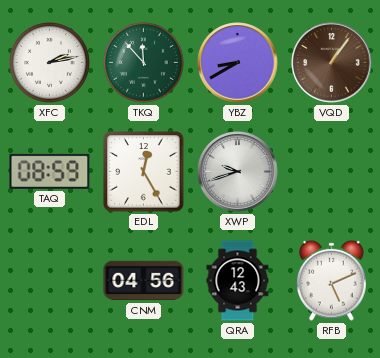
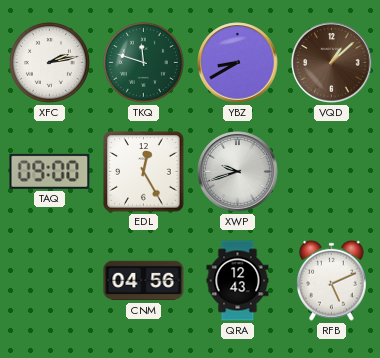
TKQ: 11:53 -> 11:48 (143, 62)
VQD: 1:06 -> 1:08 (332, 63)
TAQ: 08:59 -> 09:00 (50, 171)
